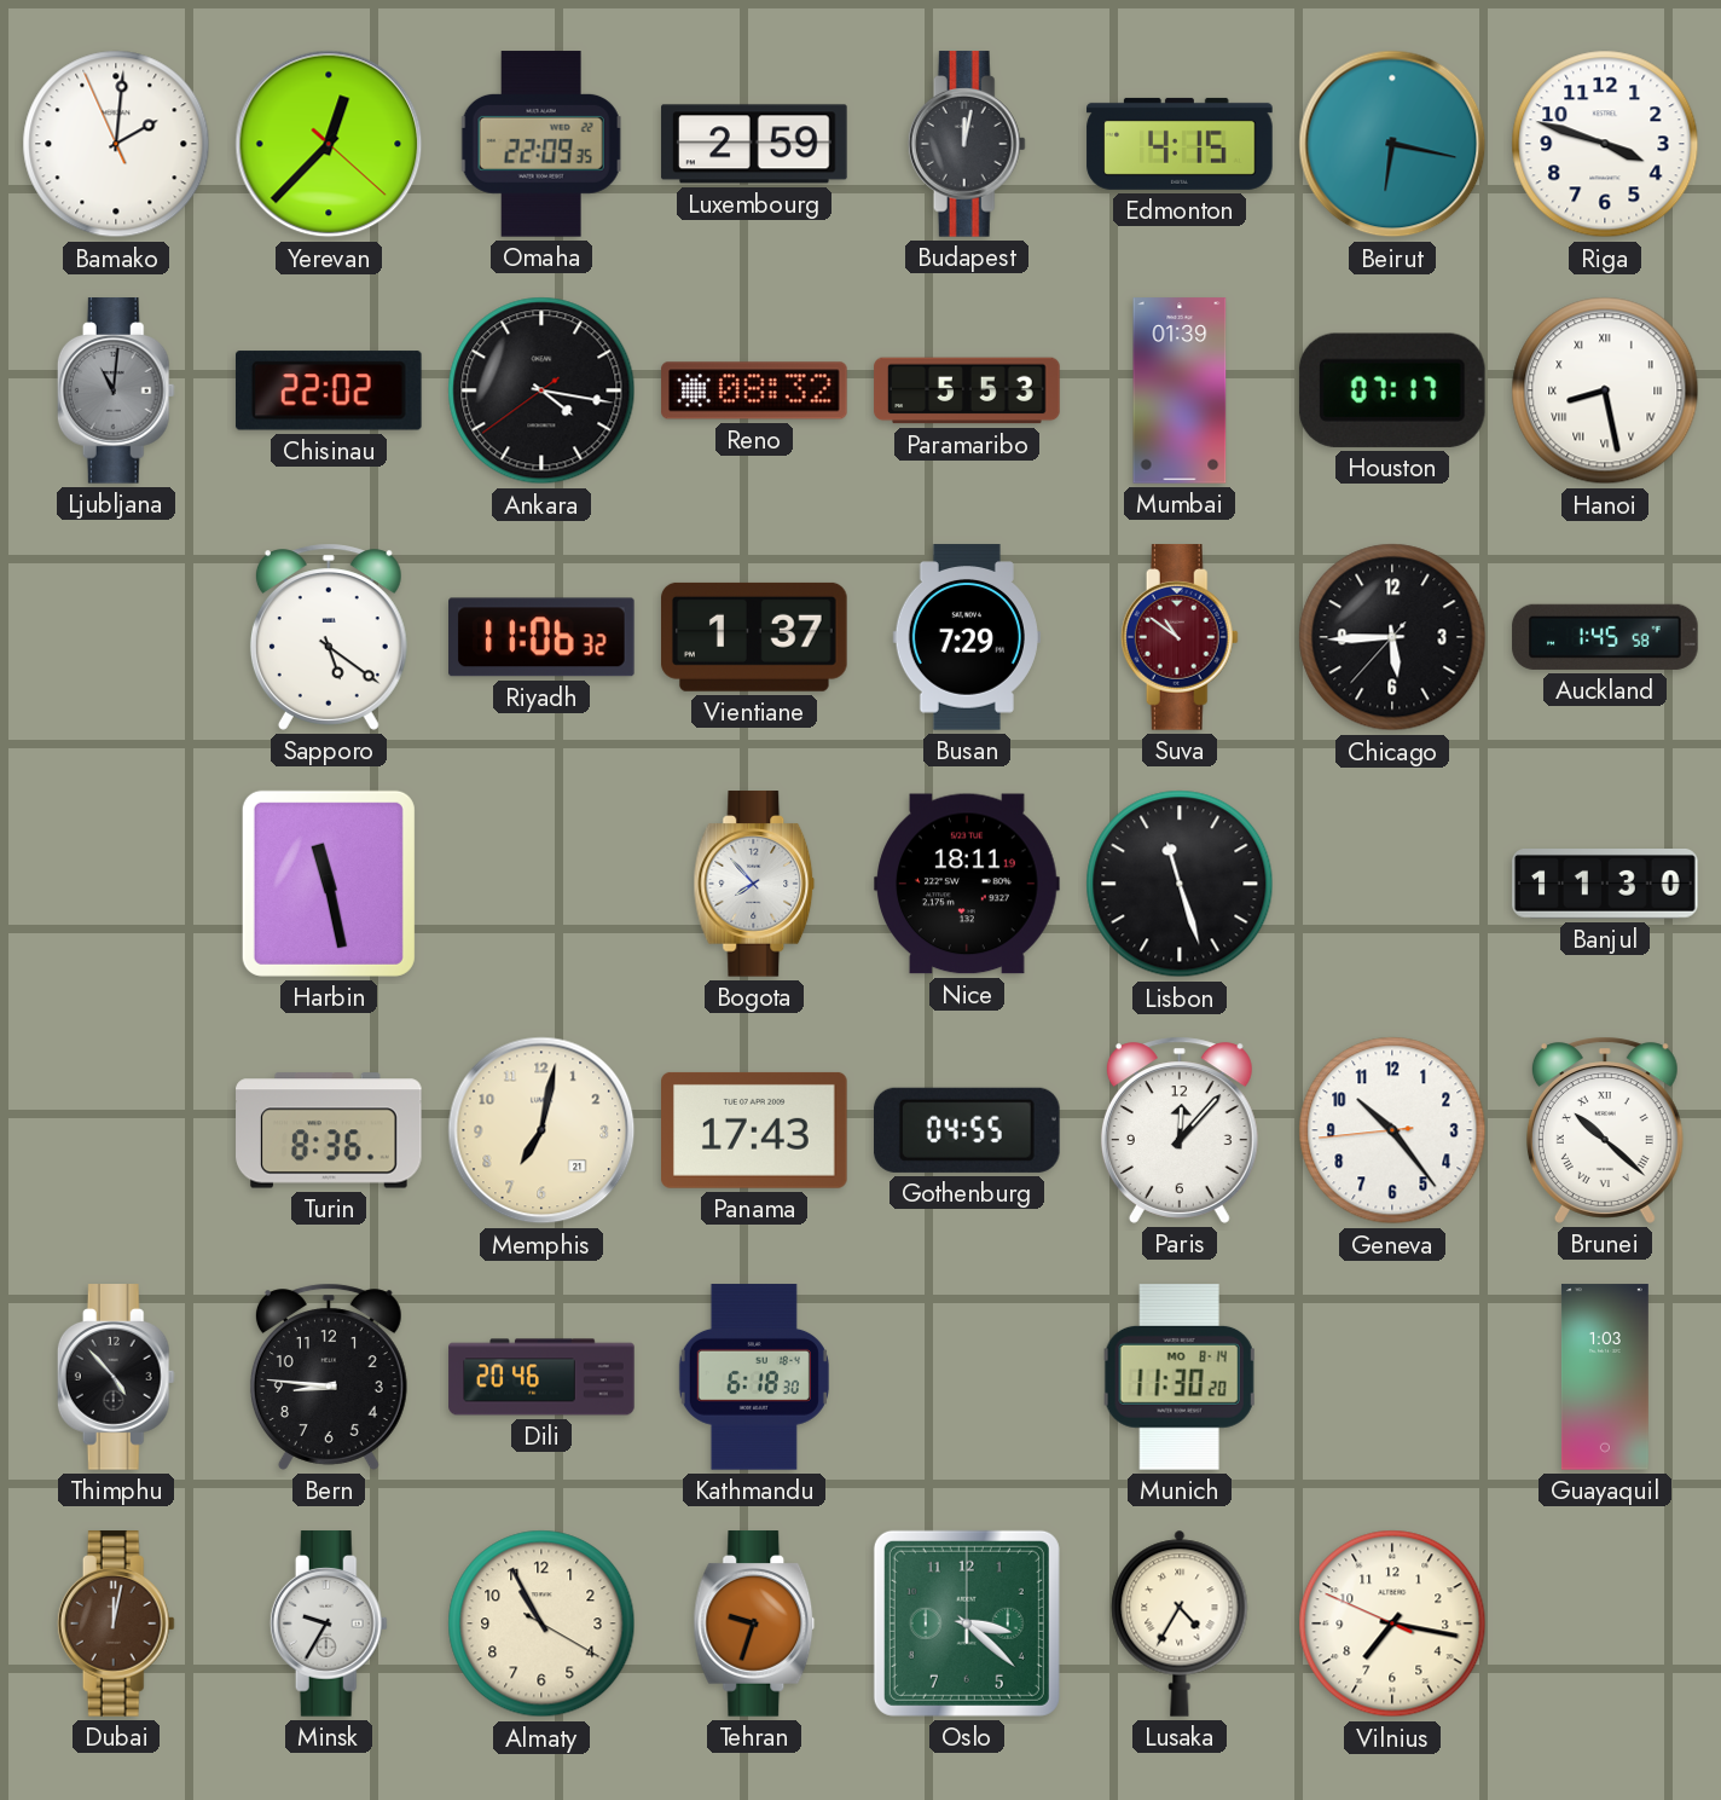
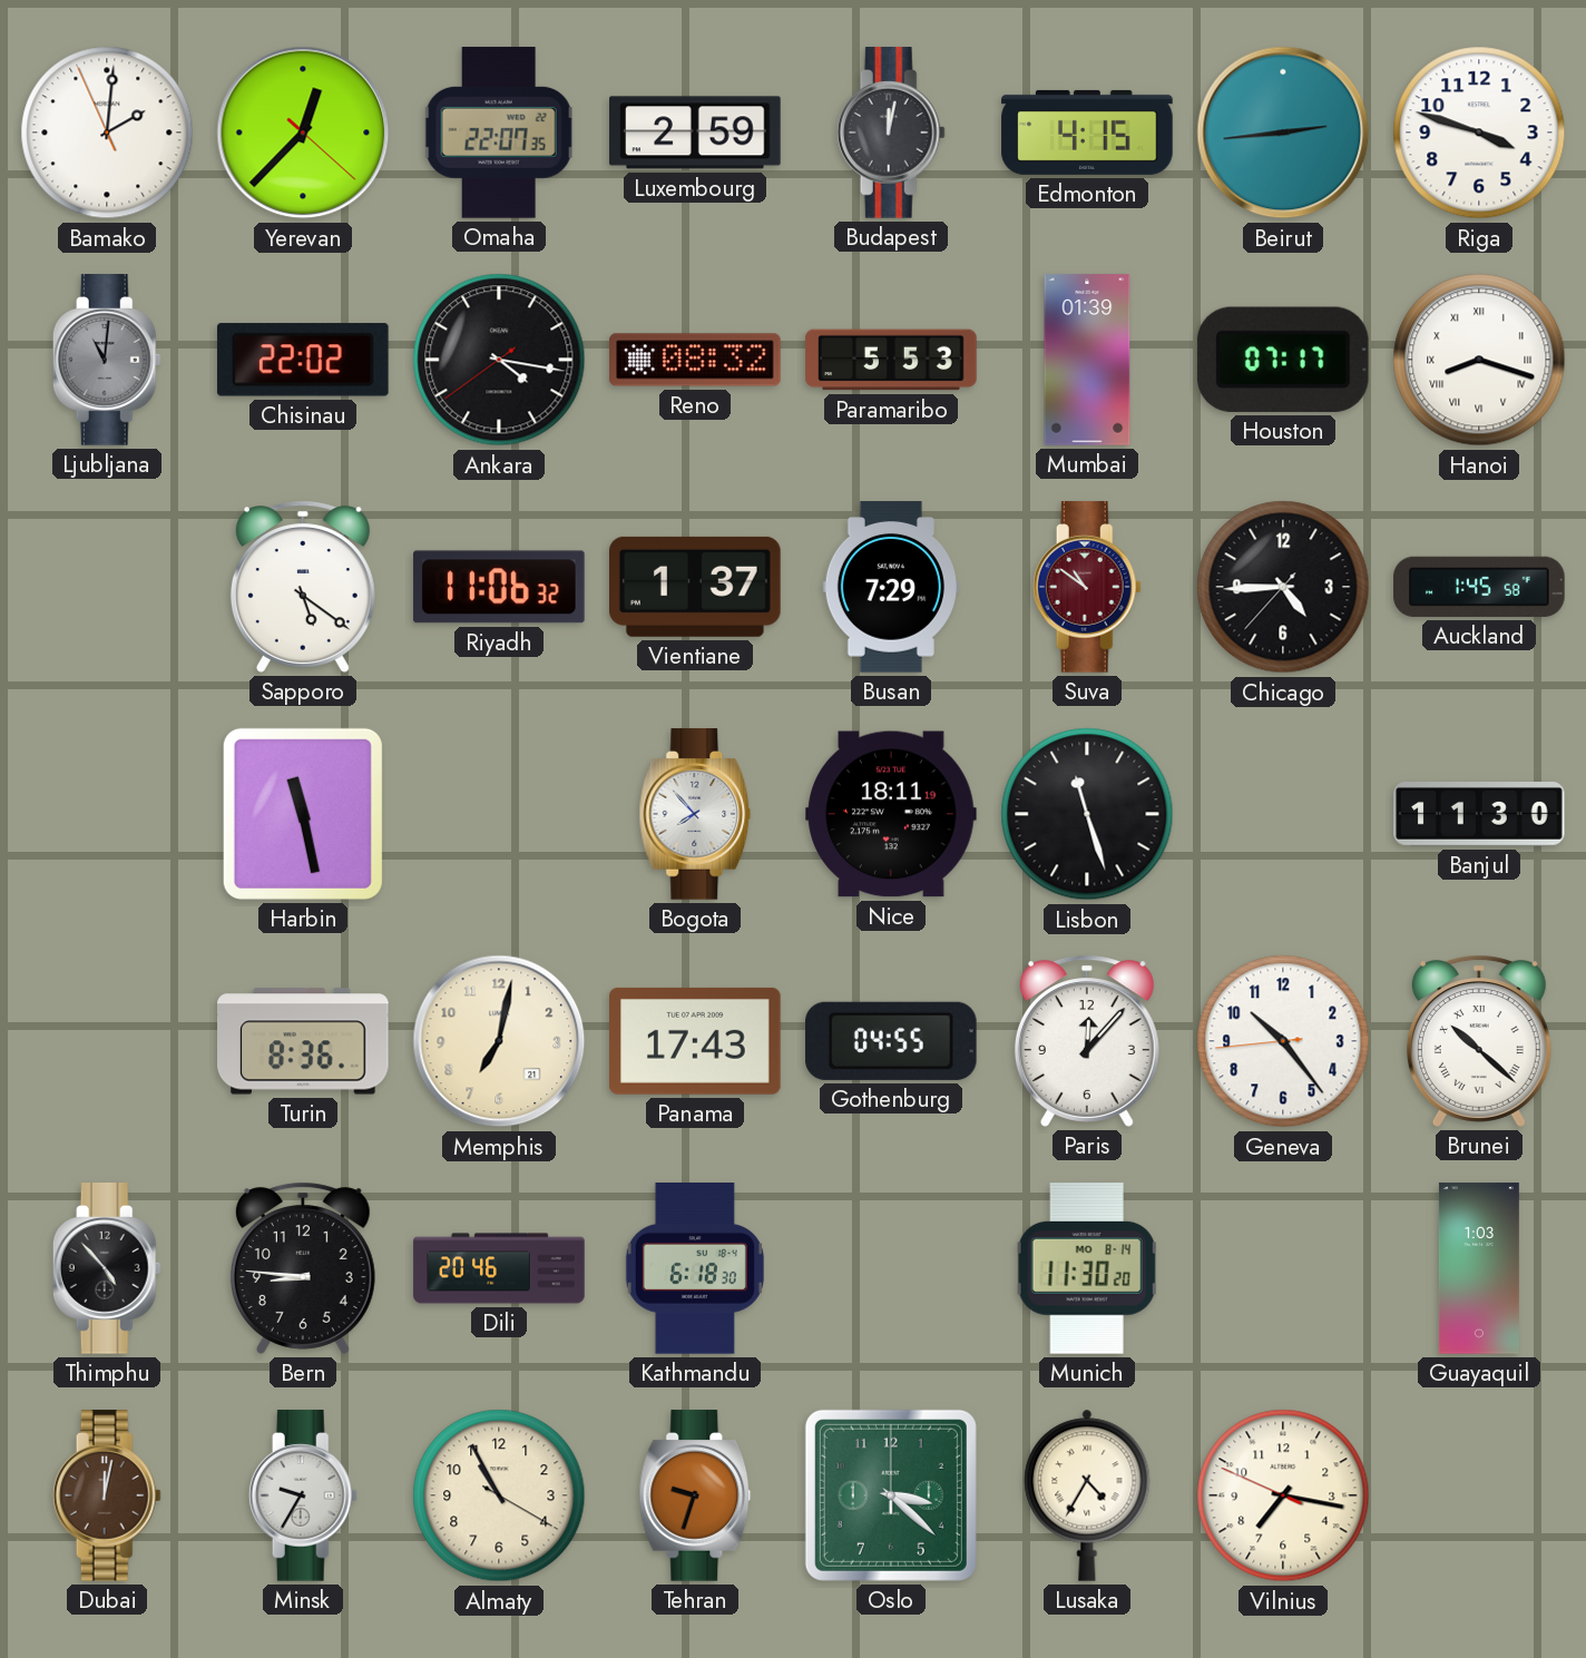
Omaha: 22:09 -> 22:07 (499, 133)
Beirut: 6:17 -> 2:44 (1283, 133)
Hanoi: 8:28 -> 8:18 (1479, 360)
Chicago: 5:44 -> 4:44 (1283, 587)
